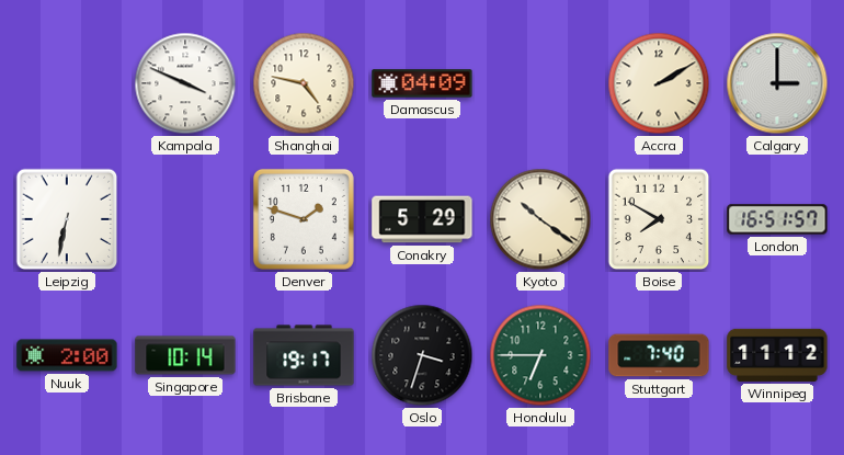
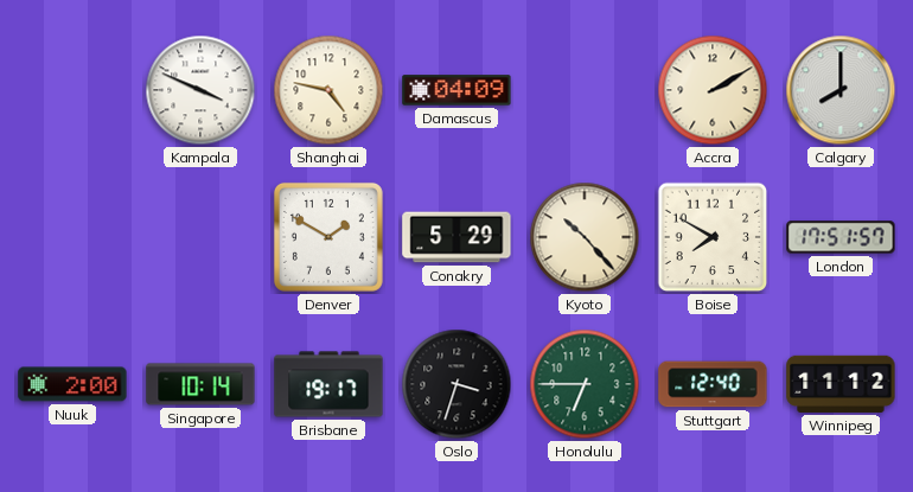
Calgary: 3:00 -> 8:00 (841, 90)
Leipzig: 6:32 -> none (67, 219)
Denver: 1:48 -> 1:50 (328, 237)
Kyoto: 10:21 -> 10:23 (585, 237)
London: 16:51 -> 17:51 (841, 237)
Stuttgart: 7:40 -> 12:40 (713, 384)
